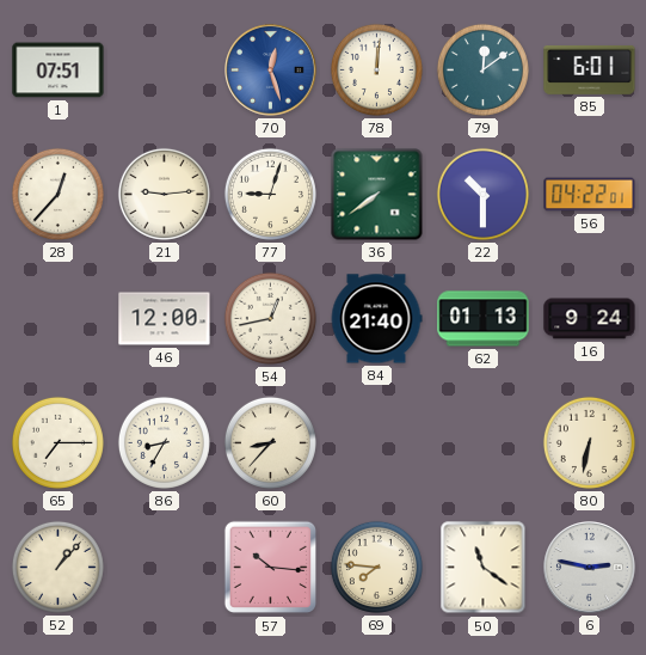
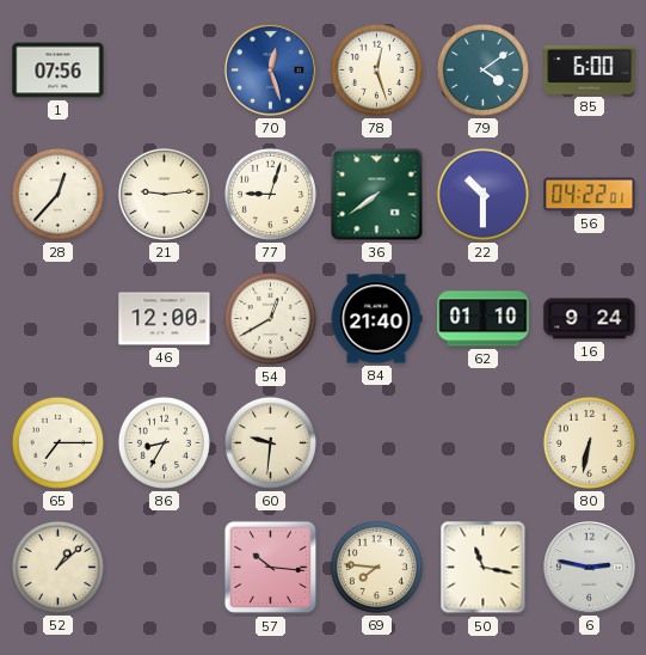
1: 07:51 -> 07:56 (59, 71)
78: 12:01 -> 12:27 (376, 69)
79: 12:09 -> 4:09 (482, 69)
85: 6:01 -> 6:00 (590, 69)
54: 12:43 -> 12:40 (270, 318)
62: 01:13 -> 01:10 (484, 319)
60: 8:37 -> 9:31 (270, 442)
52: 1:07 -> 1:08 (57, 567)
50: 11:21 -> 11:17 (484, 568)
